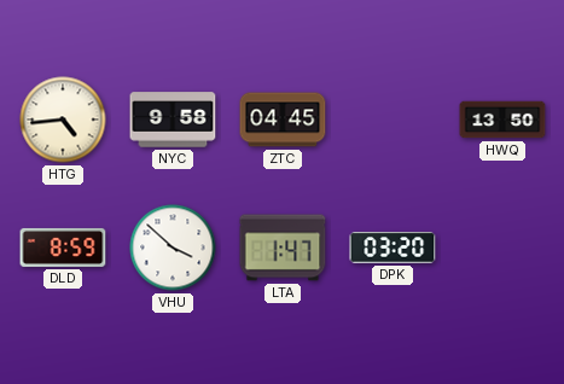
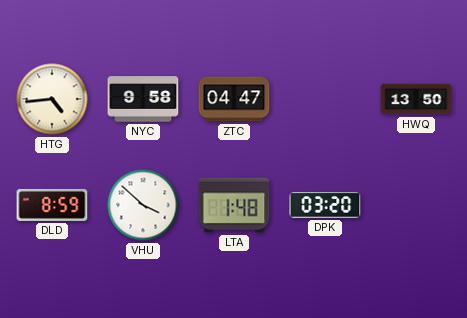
ZTC: 04:45 -> 04:47 (234, 99)
LTA: 1:47 -> 1:48 (234, 205)
